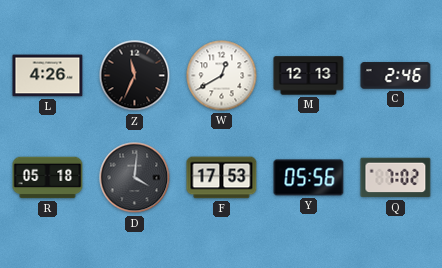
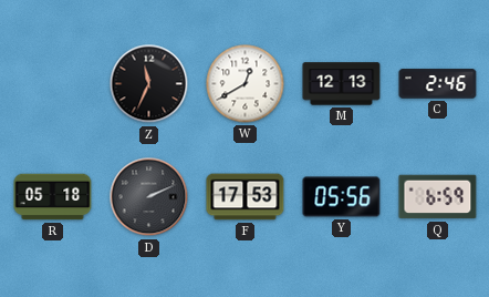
L: 4:26 -> none (48, 76)
D: 4:01 -> 2:11 (149, 197)
Q: 7:02 -> 6:59 (438, 197)
